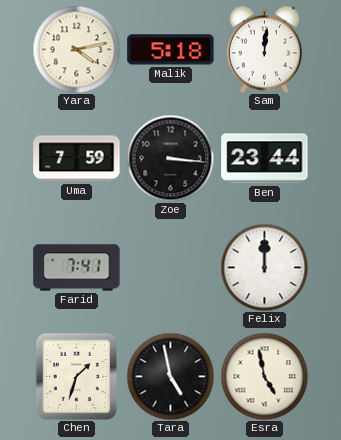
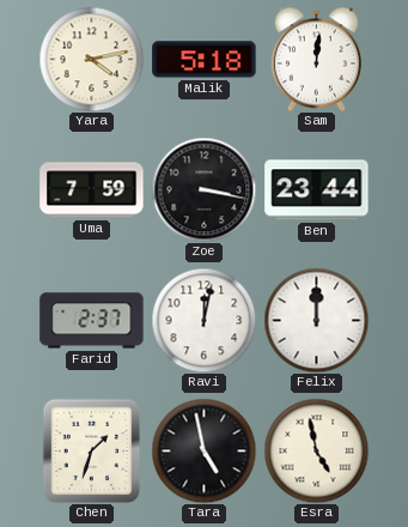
Zoe: 3:16 -> 3:17 (203, 189)
Farid: 7:41 -> 2:37 (92, 321)
Ravi: none -> 12:02 (203, 320)
